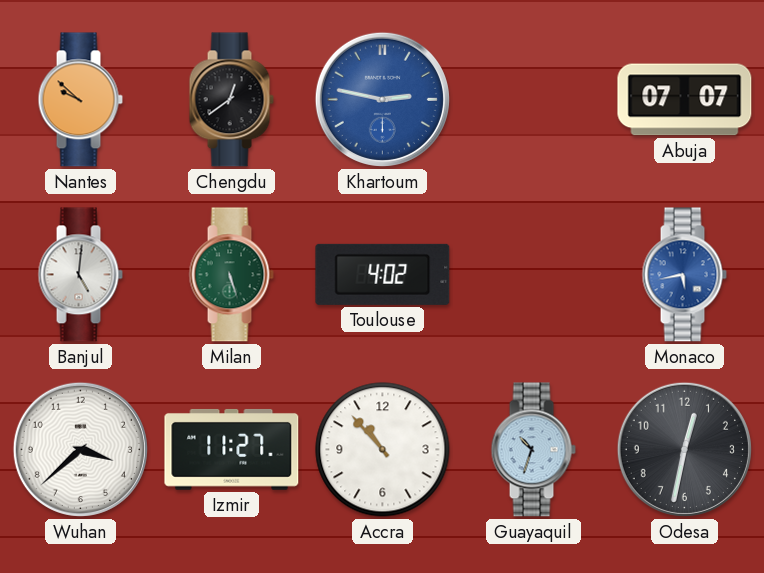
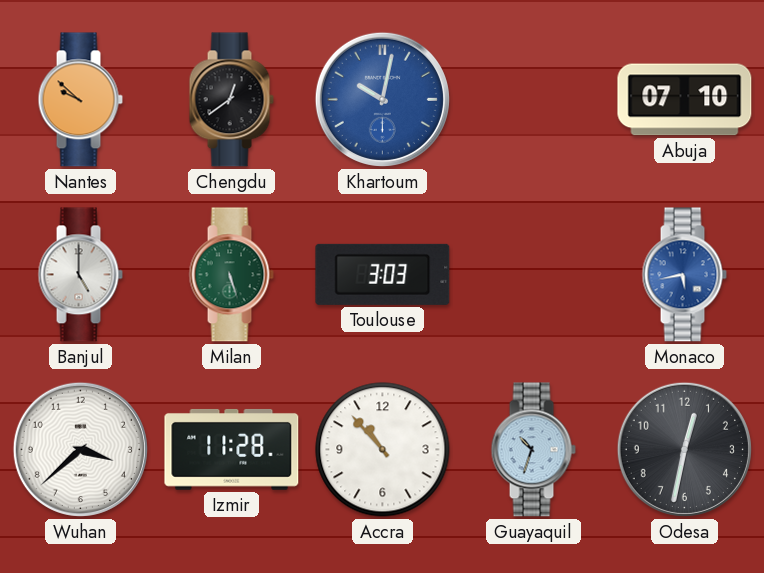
Khartoum: 2:47 -> 10:02 (382, 99)
Abuja: 07:07 -> 07:10 (685, 100)
Banjul: 5:01 -> 5:00 (80, 275)
Toulouse: 4:02 -> 3:03 (383, 274)
Izmir: 11:27 -> 11:28 (232, 449)
